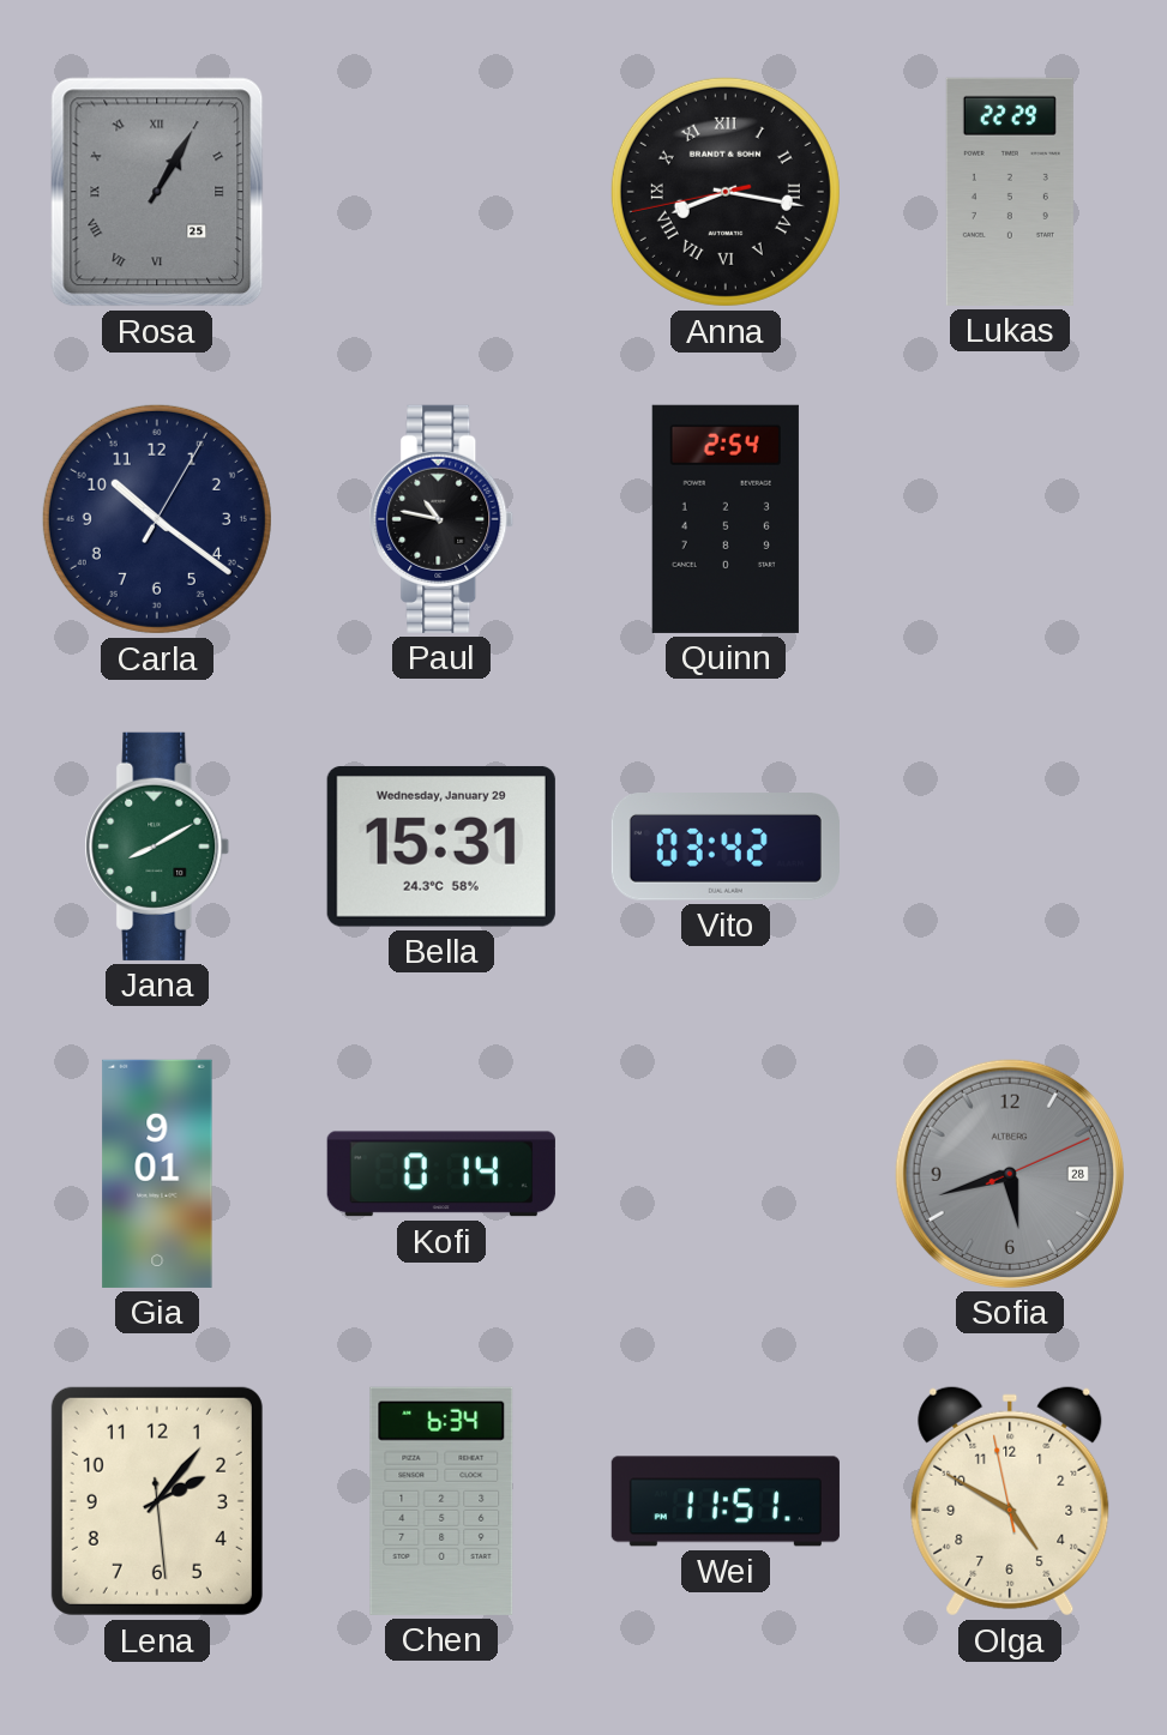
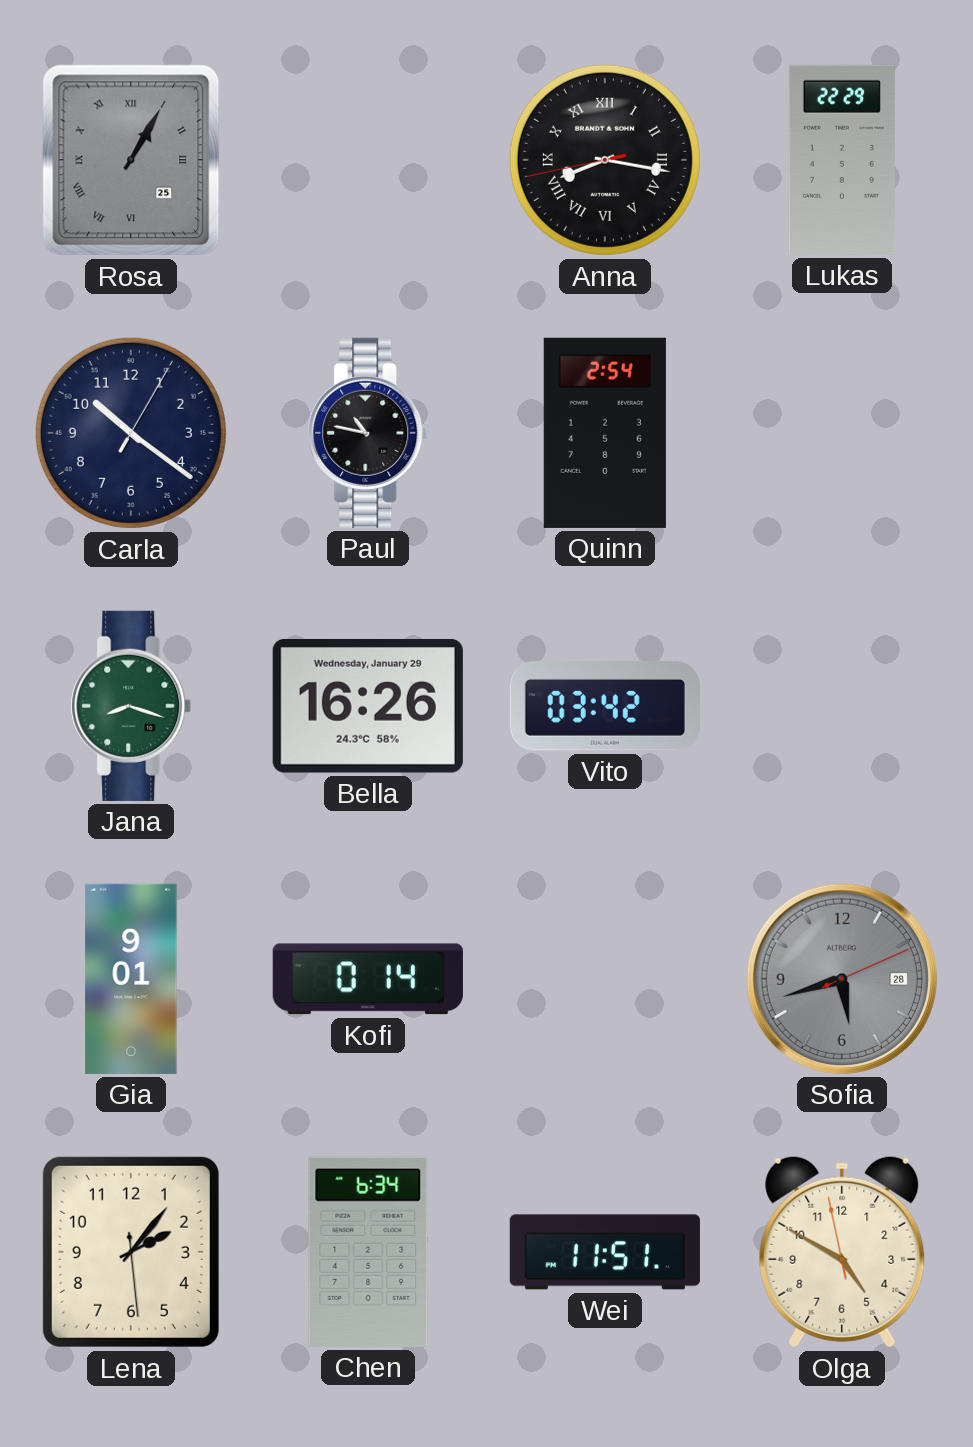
Jana: 8:10 -> 8:18 (131, 706)
Bella: 15:31 -> 16:26 (368, 706)
